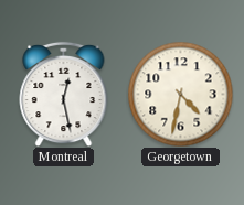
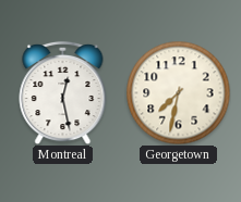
Georgetown: 4:32 -> 7:32 (178, 92)
